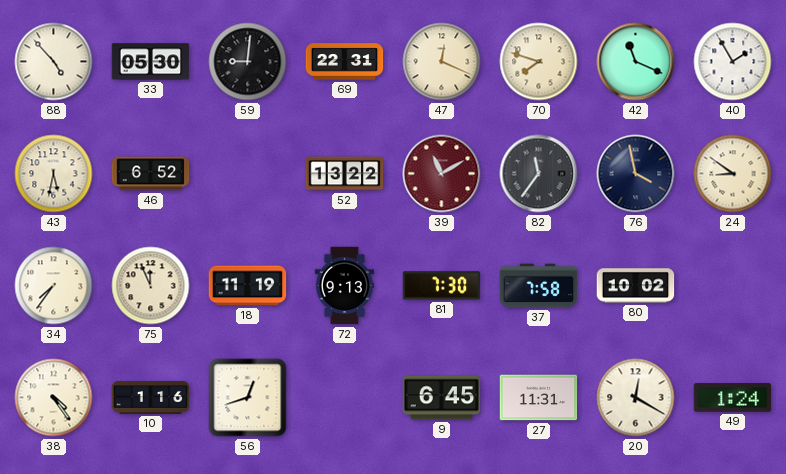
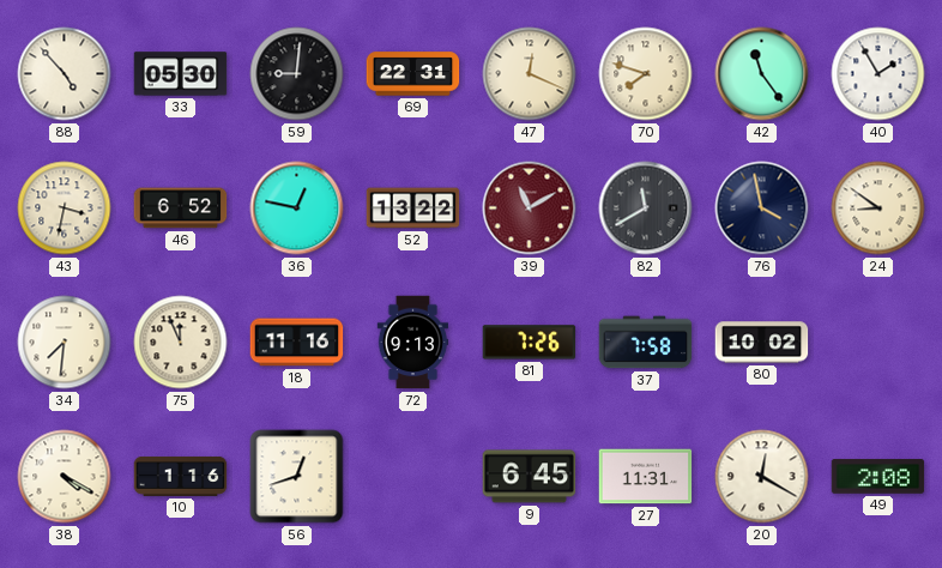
42: 11:19 -> 11:24 (762, 74)
43: 5:32 -> 3:32 (65, 209)
36: none -> 12:47 (297, 209)
82: 11:36 -> 11:40 (646, 209)
34: 7:36 -> 7:31 (65, 343)
18: 11:19 -> 11:16 (297, 343)
81: 7:30 -> 7:26 (530, 343)
38: 4:24 -> 4:20 (65, 477)
49: 1:24 -> 2:08 (878, 477)
